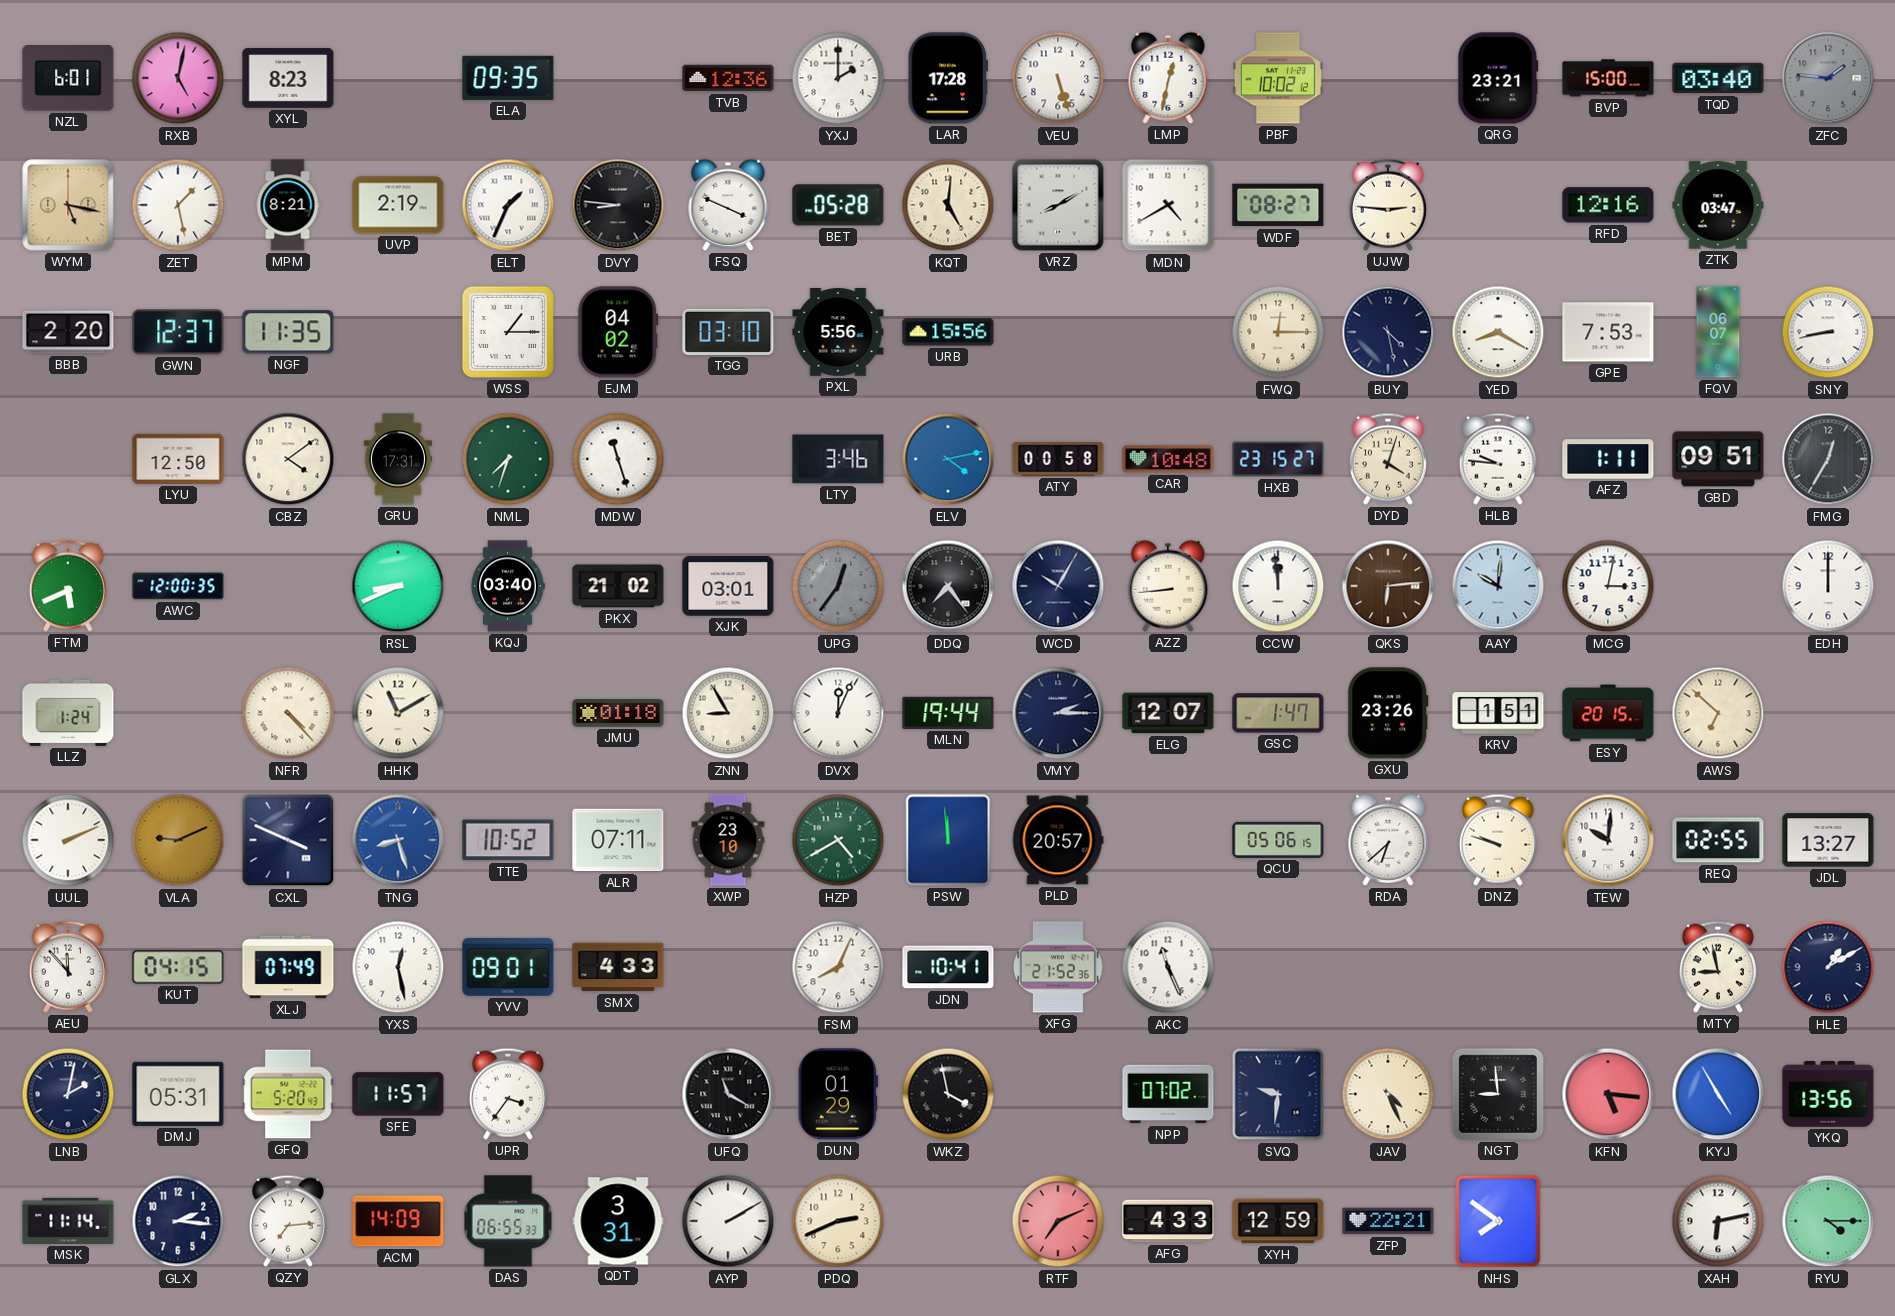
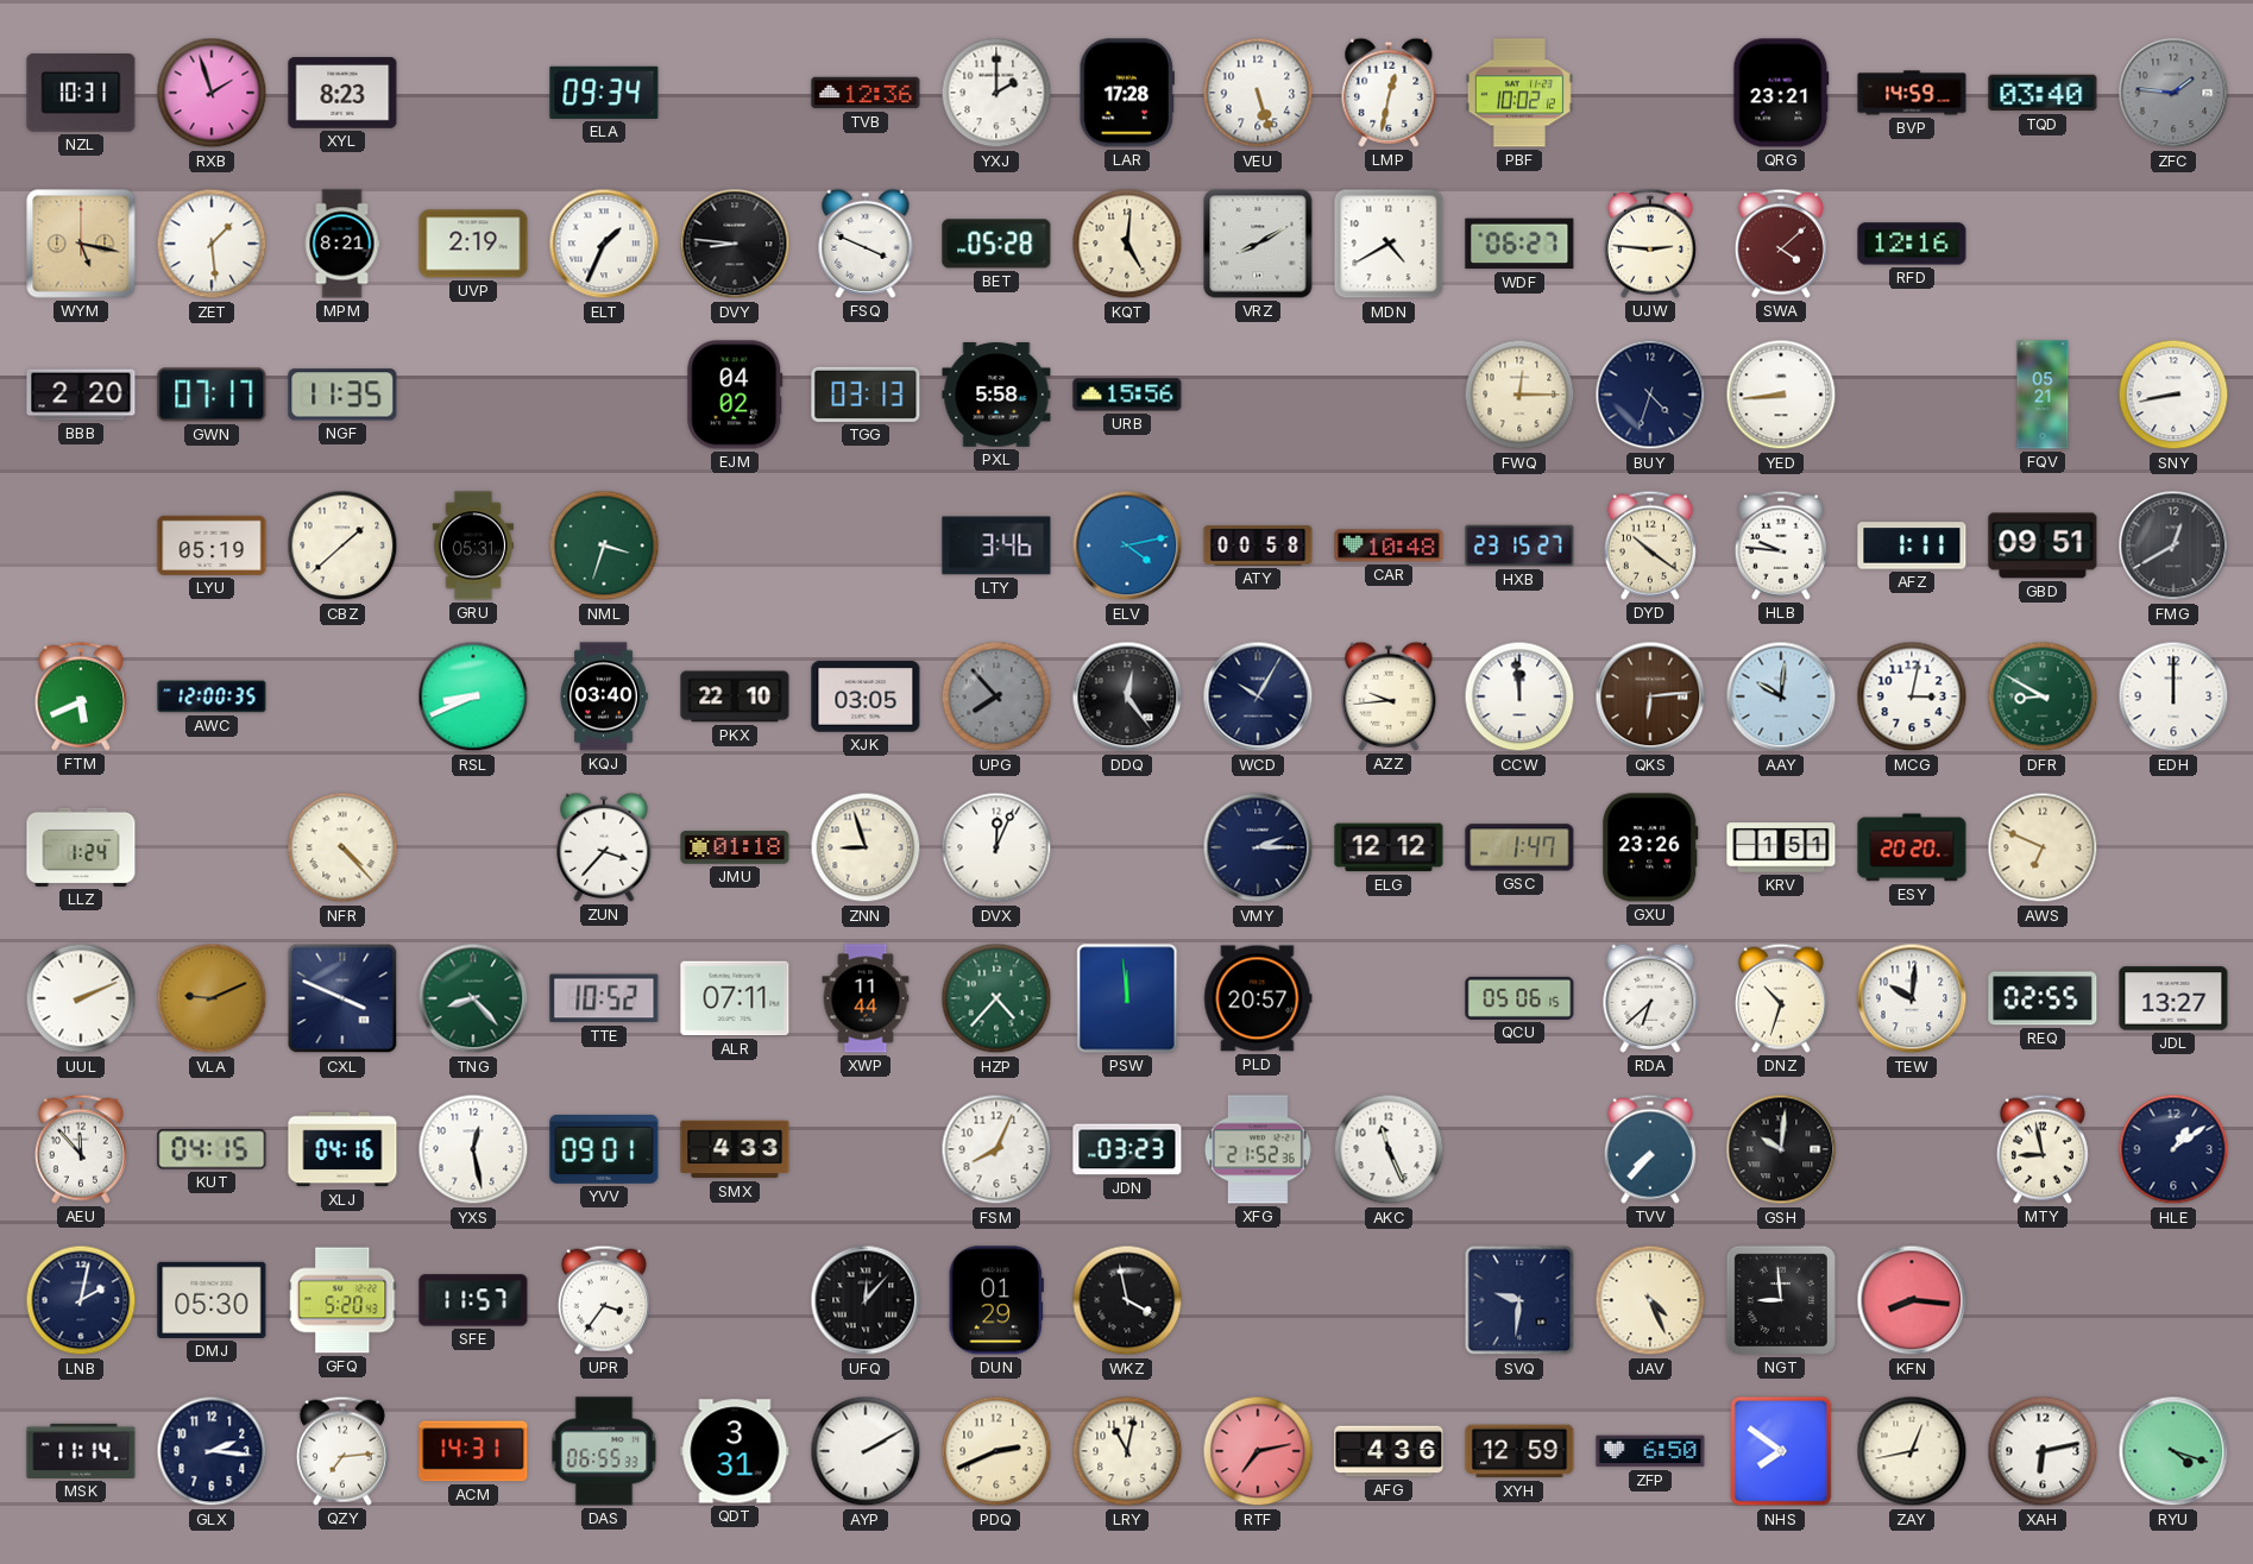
NZL: 6:01 -> 10:31 (81, 94)
RXB: 5:02 -> 1:57 (212, 93)
ELA: 09:35 -> 09:34 (604, 93)
BVP: 15:00 -> 14:59 (1912, 93)
ZET: 1:28 -> 1:29 (212, 244)
WDF: 08:27 -> 06:27 (1519, 244)
SWA: none -> 4:08 (1781, 244)
ZTK: 03:47 -> none (1718, 205)
GWN: 12:37 -> 07:17 (212, 395)
WSS: 1:15 -> none (508, 332)
TGG: 03:10 -> 03:13 (866, 395)
PXL: 5:56 -> 5:58 (996, 396)
BUY: 4:28 -> 4:33 (1650, 395)
YED: 8:20 -> 8:44 (1781, 395)
GPE: 7:53 -> none (1608, 332)
FQV: 06:07 -> 05:21 (2043, 395)
LYU: 12:50 -> 05:19 (212, 545)
CBZ: 4:09 -> 1:38 (342, 545)
GRU: 17:31 -> 05:31 (473, 545)
NML: 7:33 -> 3:33 (604, 545)
MDW: 11:27 -> none (618, 459)
DYD: 4:03 -> 10:21 (1650, 545)
FMG: 12:35 -> 12:40 (2173, 545)
PKX: 21:02 -> 22:10 (735, 696)
XJK: 03:01 -> 03:05 (866, 696)
UPG: 12:36 -> 7:53 (996, 696)
DDQ: 7:24 -> 12:24 (1127, 696)
AZZ: 8:44 -> 9:44 (1389, 696)
DFR: none -> 8:50 (2043, 696)
HHK: 11:10 -> none (398, 713)
ZUN: none -> 3:37 (604, 847)
ZNN: 8:55 -> 8:57 (866, 847)
MLN: 19:44 -> none (948, 713)
ELG: 12:07 -> 12:12 (1389, 847)
ESY: 20:15 -> 20:20 (1912, 847)
AWS: 6:52 -> 6:49 (2043, 847)
TNG: 8:27 -> 8:23 (473, 998)
TNG dial: blue -> green (473, 998)
XWP: 23:10 -> 11:44 (866, 998)
HZP: 4:40 -> 4:37 (996, 998)
DNZ: 9:48 -> 10:33 (1781, 998)
XLJ: 07:49 -> 04:16 (342, 1149)
JDN: 10:41 -> 03:23 (1127, 1149)
TVV: none -> 7:37 (1650, 1149)
GSH: none -> 10:01 (1781, 1149)
HLE: 1:10 -> 1:09 (2173, 1149)
DMJ: 05:31 -> 05:30 (212, 1300)
UFQ: 11:20 -> 12:07 (866, 1300)
NPP: 07:02 -> none (1168, 1094)
KFN: 5:16 -> 8:16 (1912, 1300)
KYJ: 4:55 -> none (1718, 1094)
YKQ: 13:56 -> none (1828, 1095)
ACM: 14:09 -> 14:31 (473, 1451)
LRY: none -> 11:02 (1127, 1451)
RTF: 7:11 -> 7:13 (1258, 1451)
AFG: 4:33 -> 4:36 (1389, 1451)
ZFP: 22:21 -> 6:50 (1650, 1451)
ZAY: none -> 12:43 (1912, 1451)
RYU: 4:15 -> 4:18 (2173, 1451)
